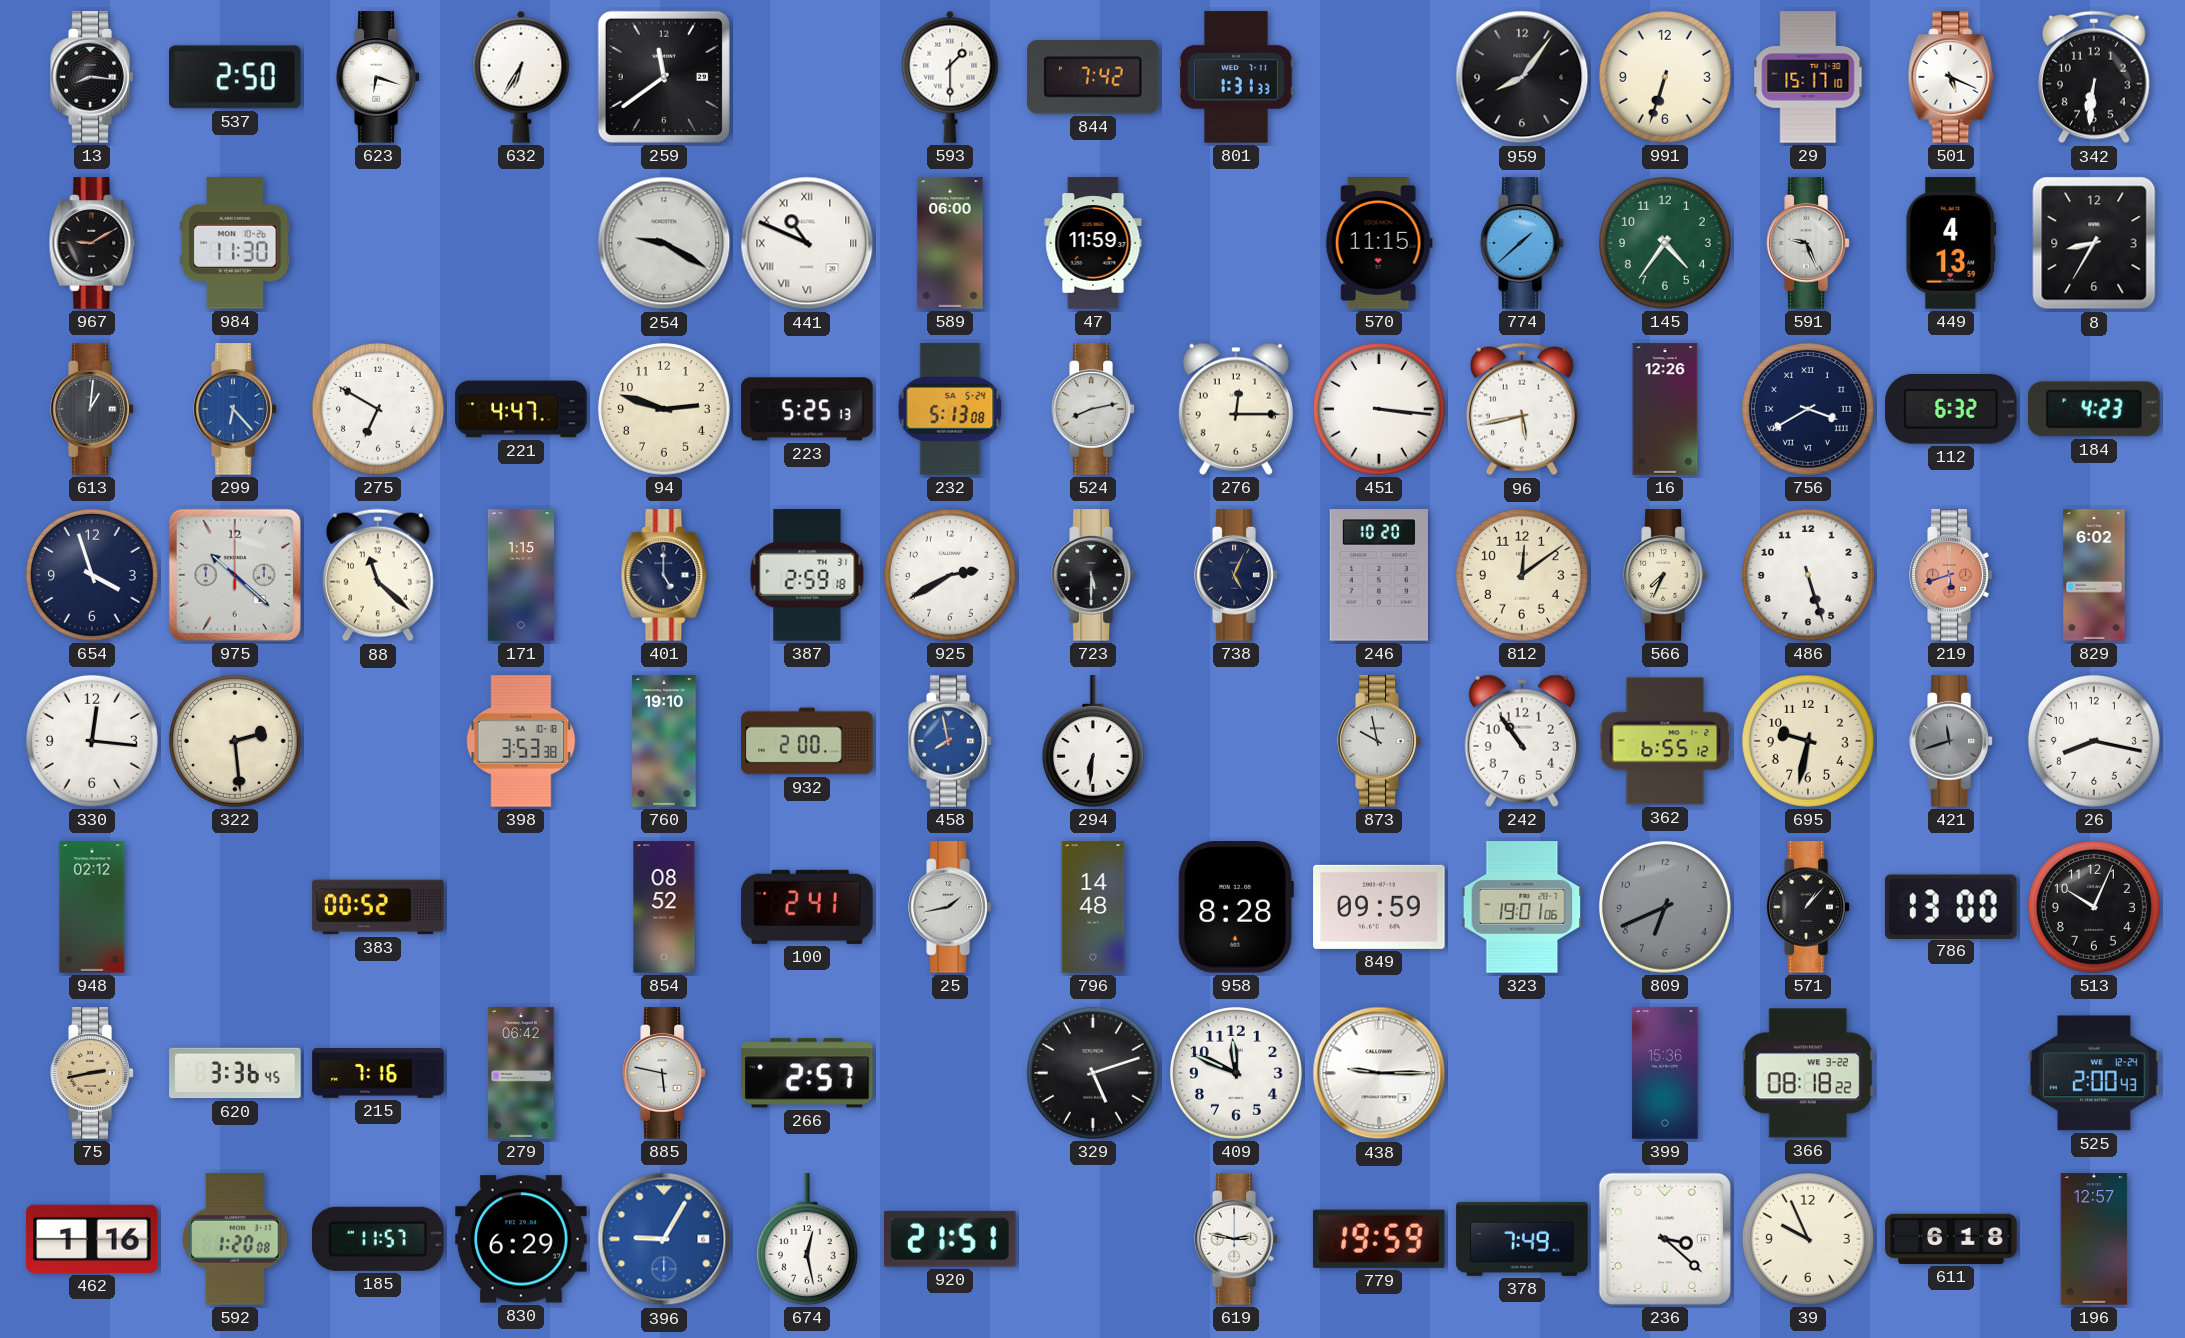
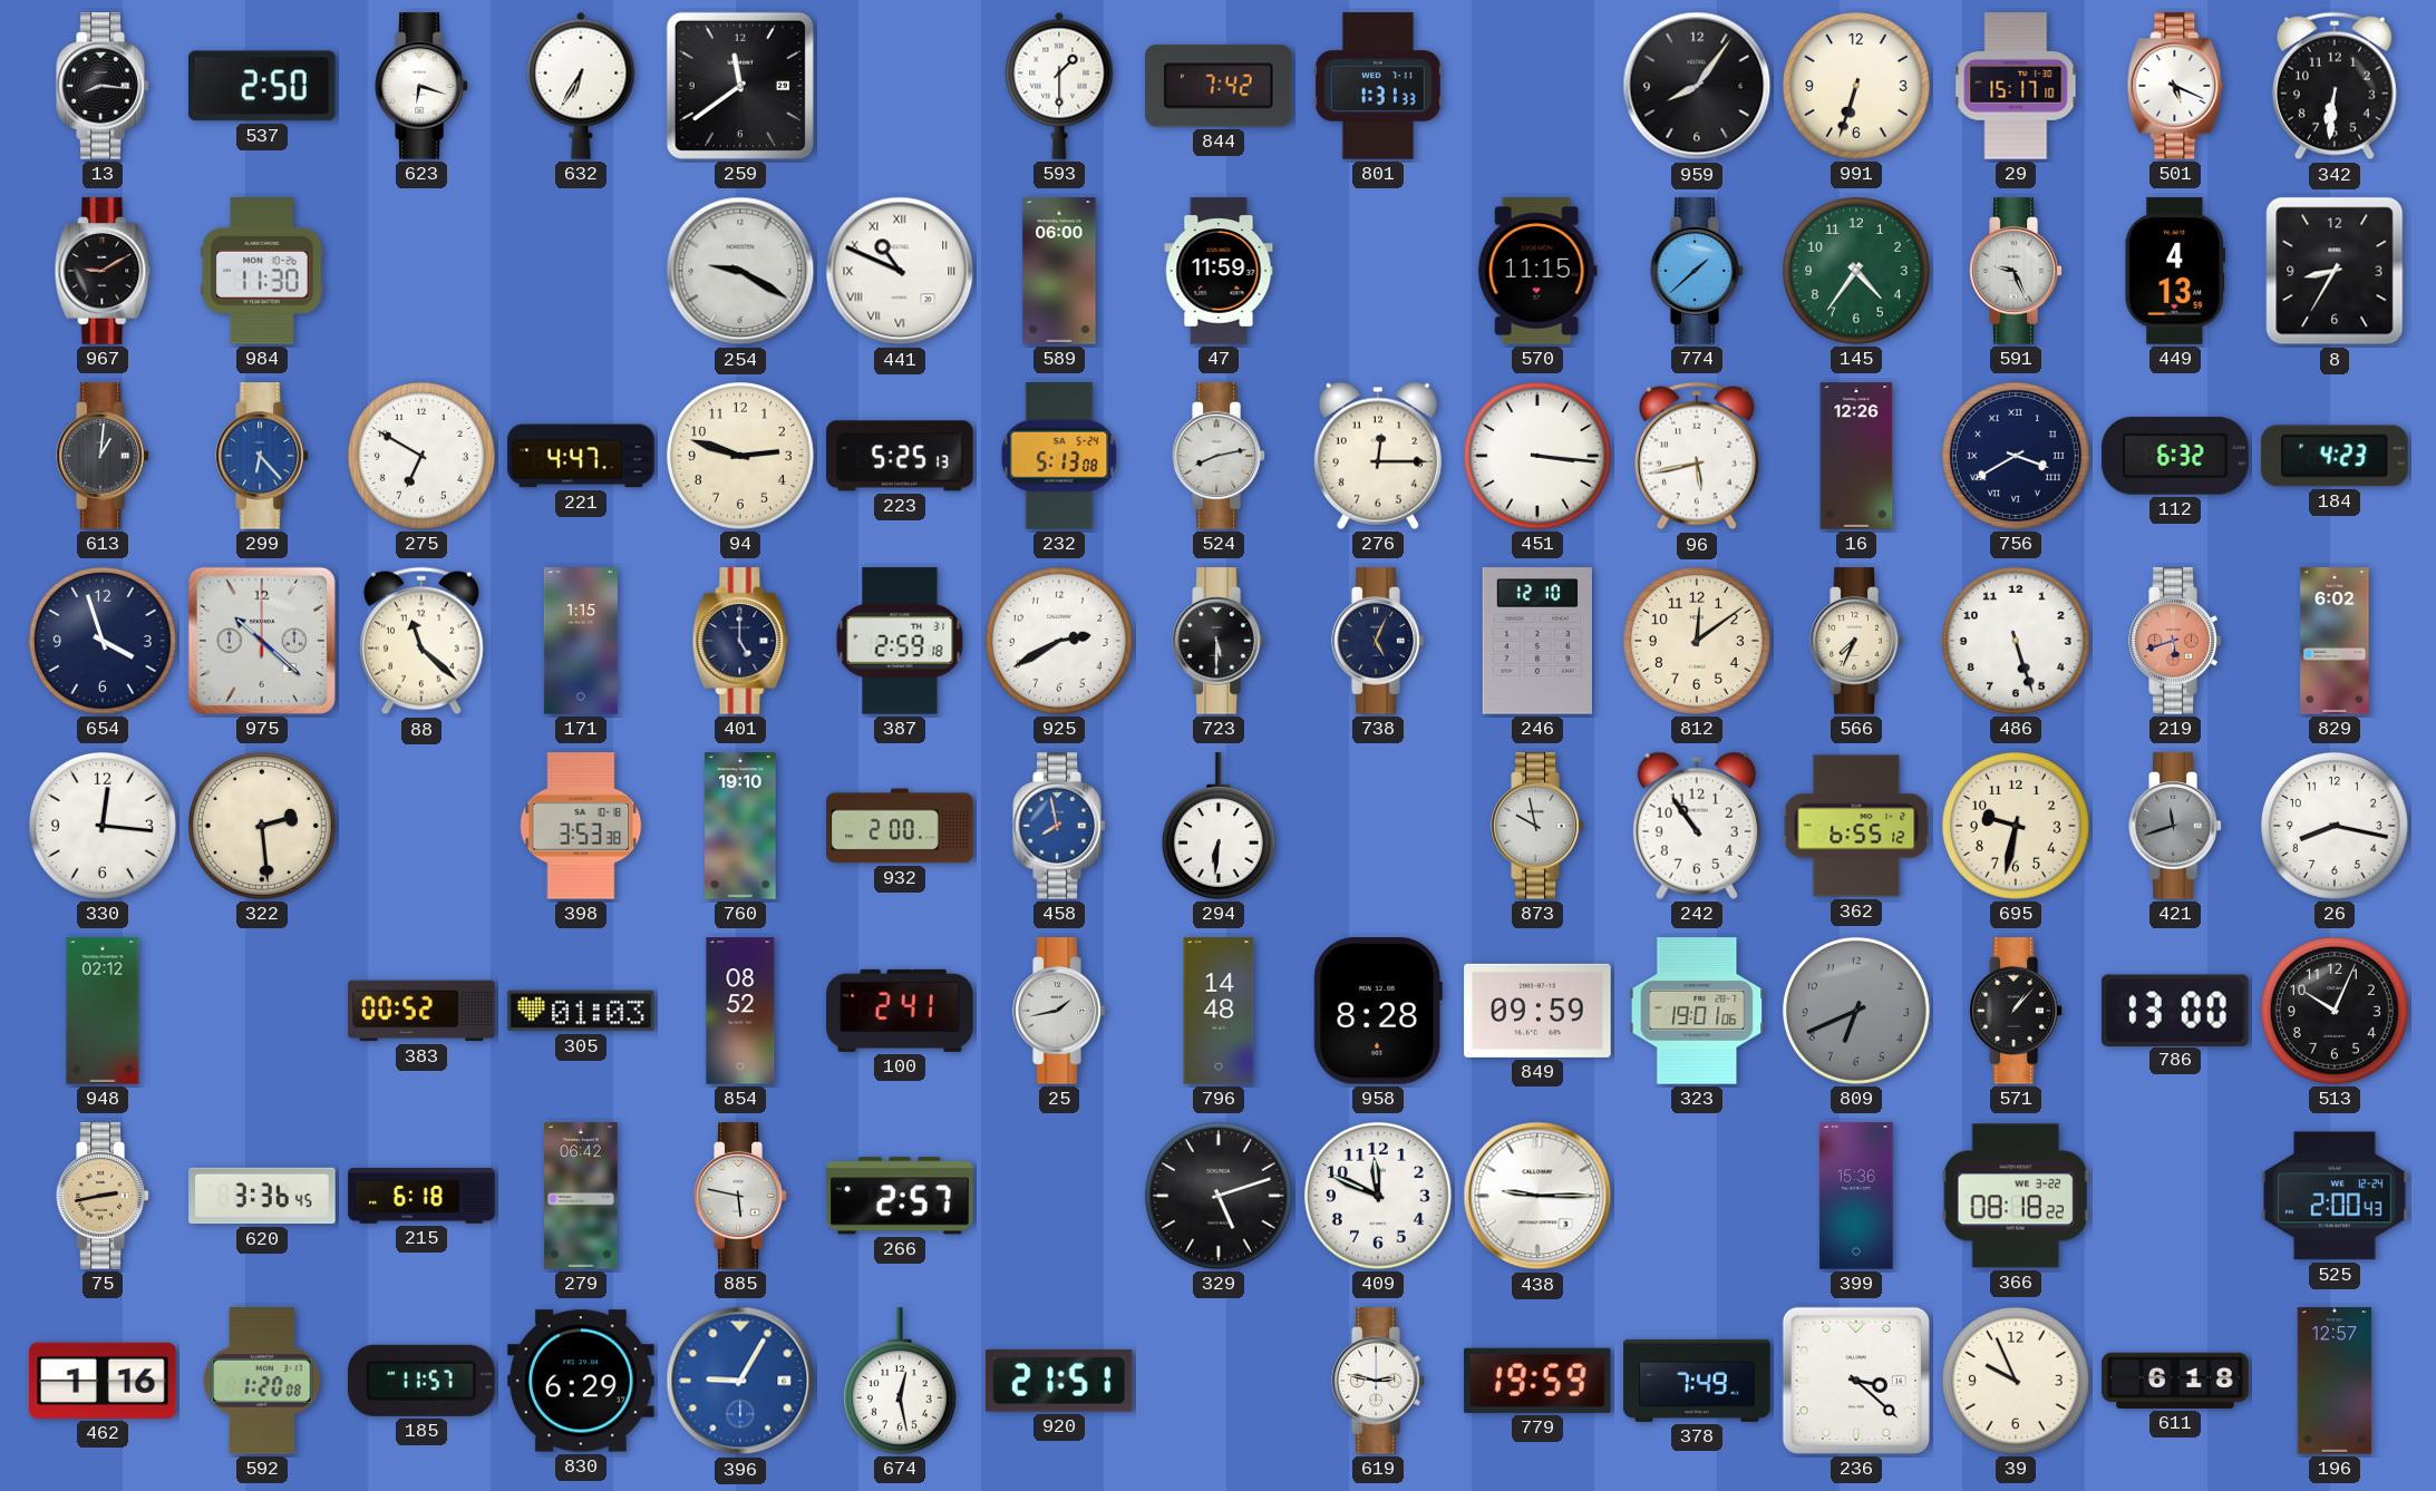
246: 10:20 -> 12:10 (1537, 641)
305: none -> 01:03 (581, 1011)
215: 7:16 -> 6:18 (421, 1197)
